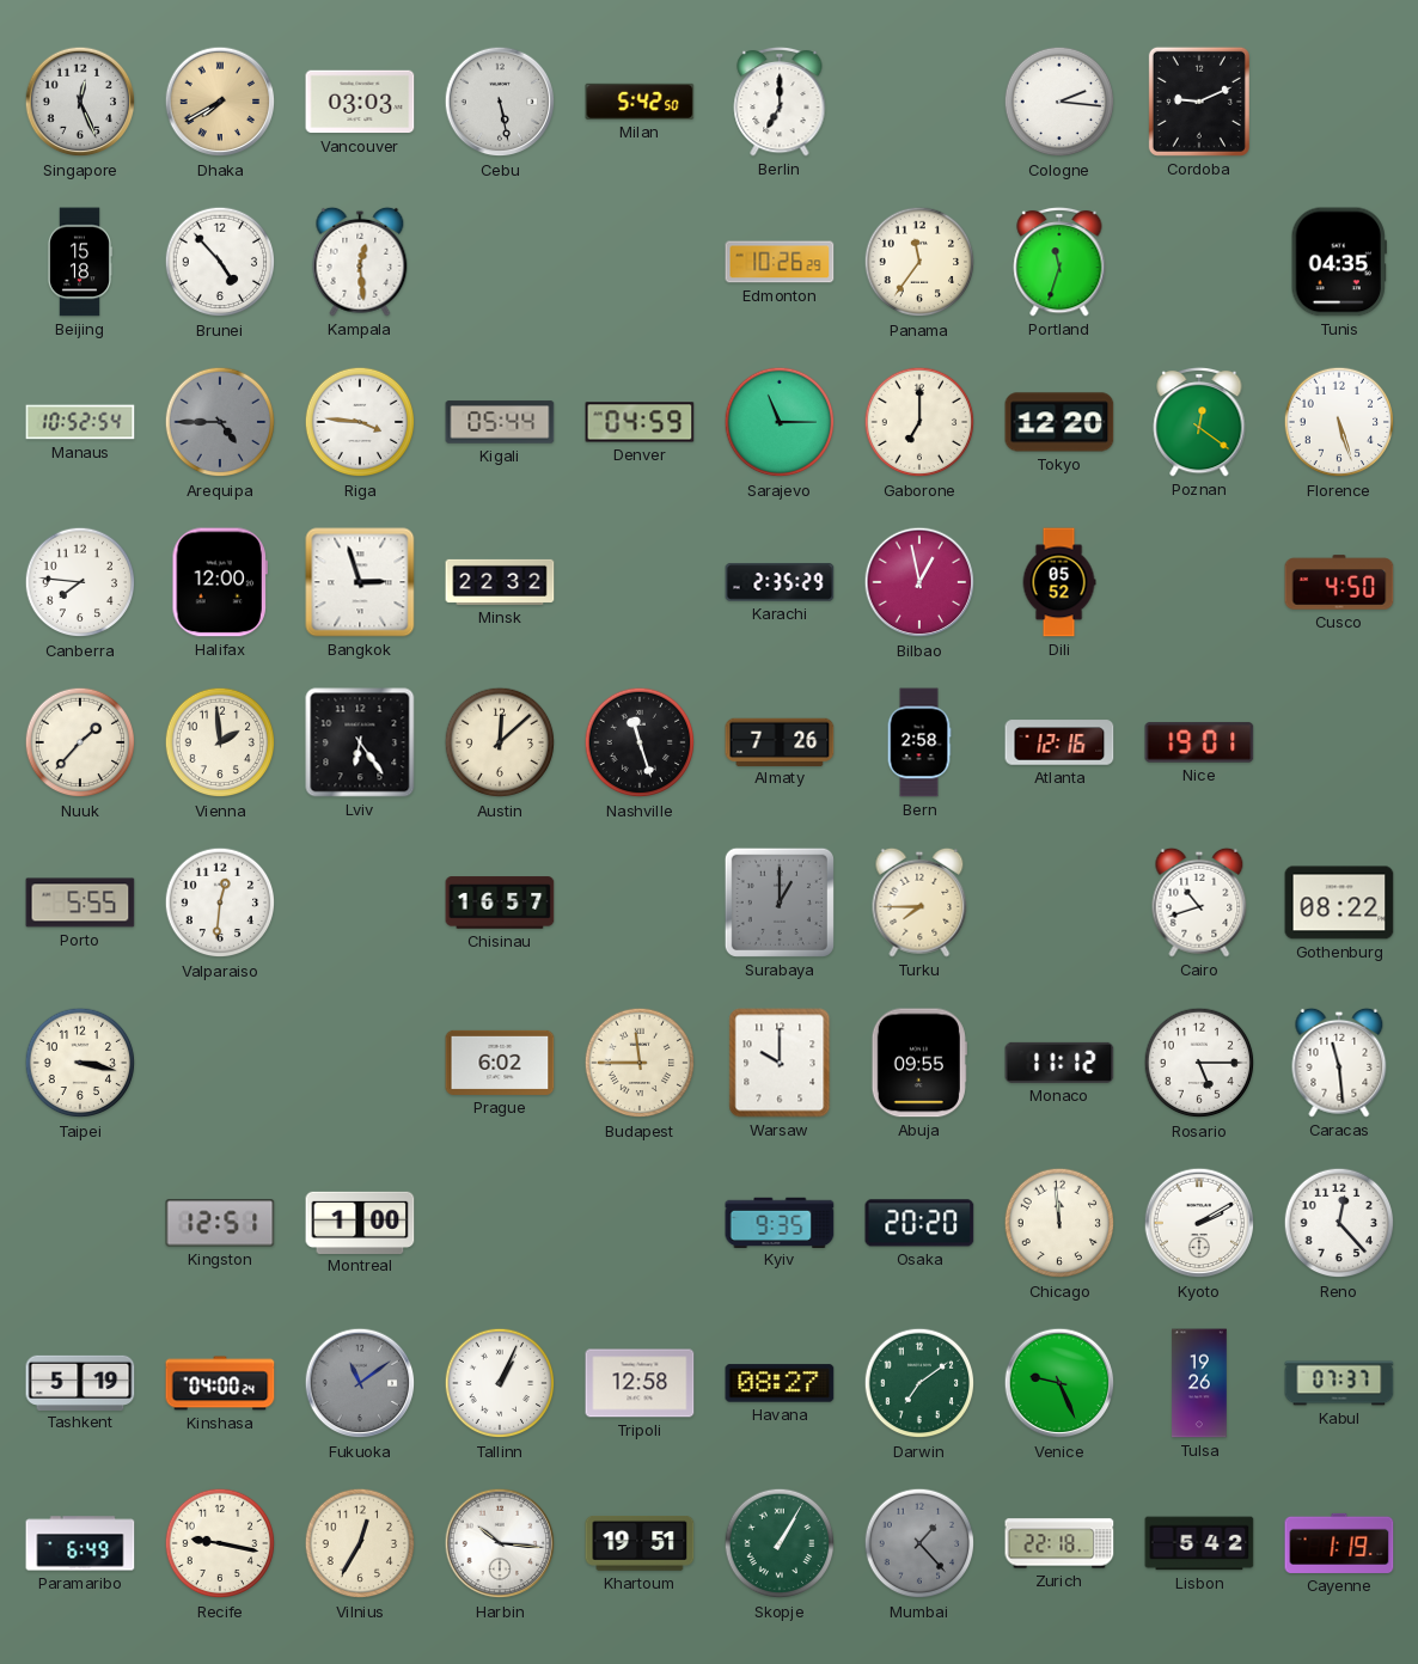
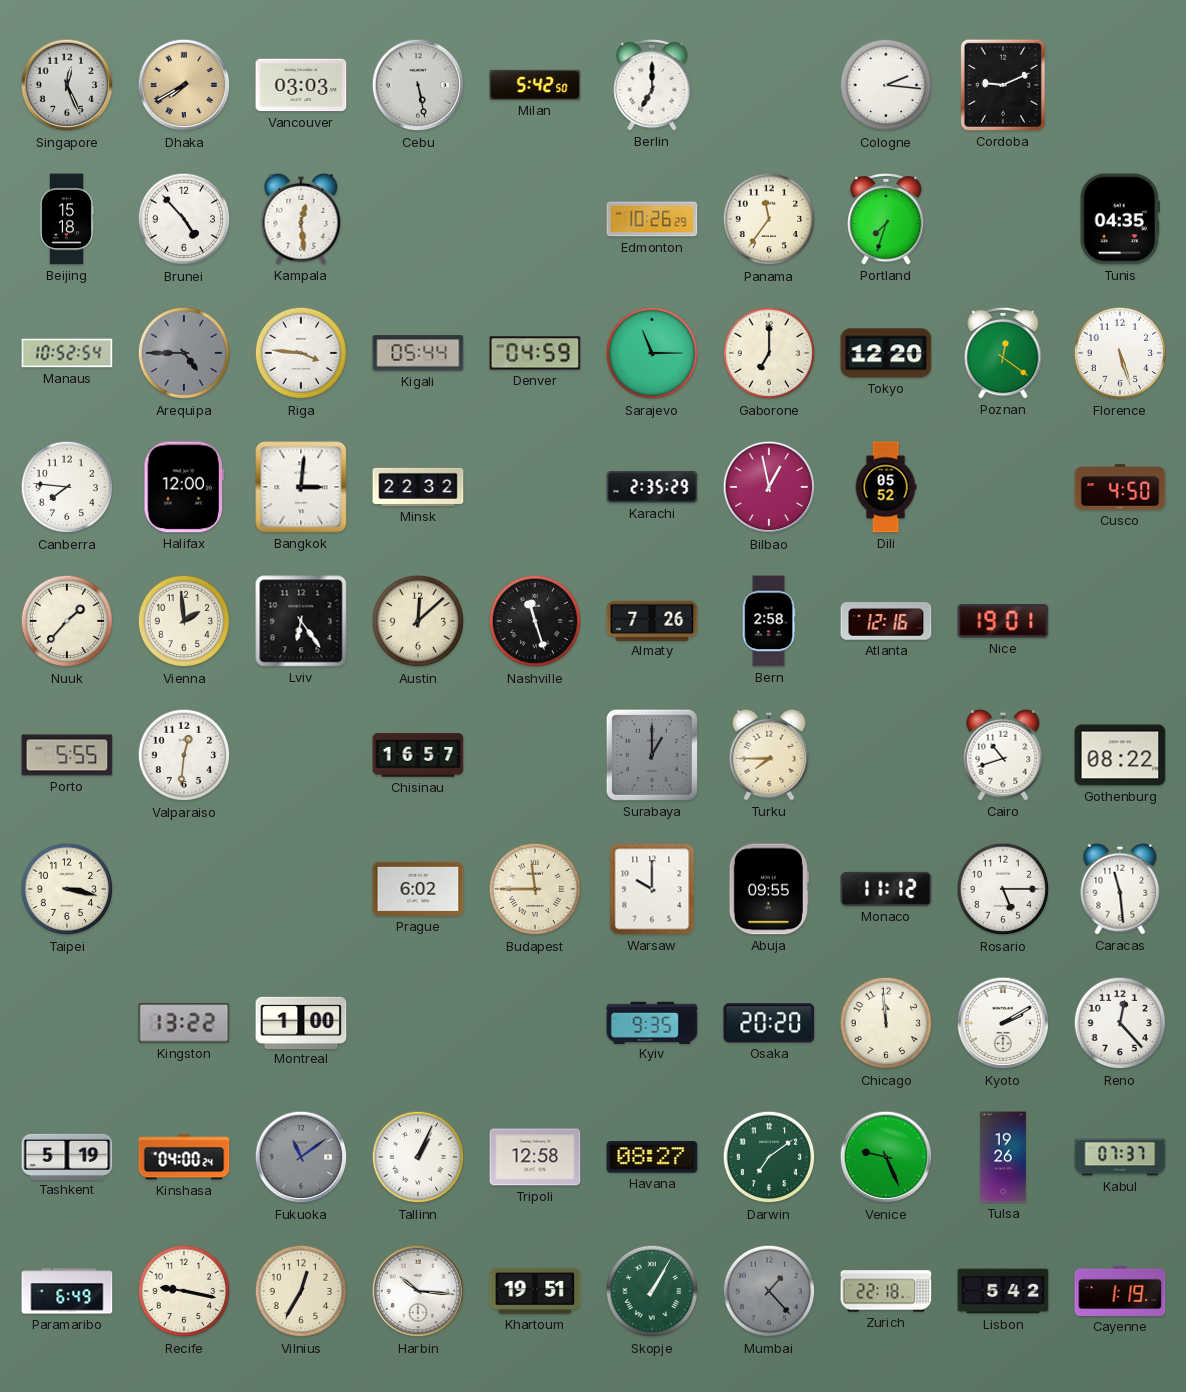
Portland: 11:33 -> 7:33 (886, 219)
Bangkok: 2:57 -> 3:01 (301, 487)
Kingston: 12:51 -> 13:22 (184, 1023)
